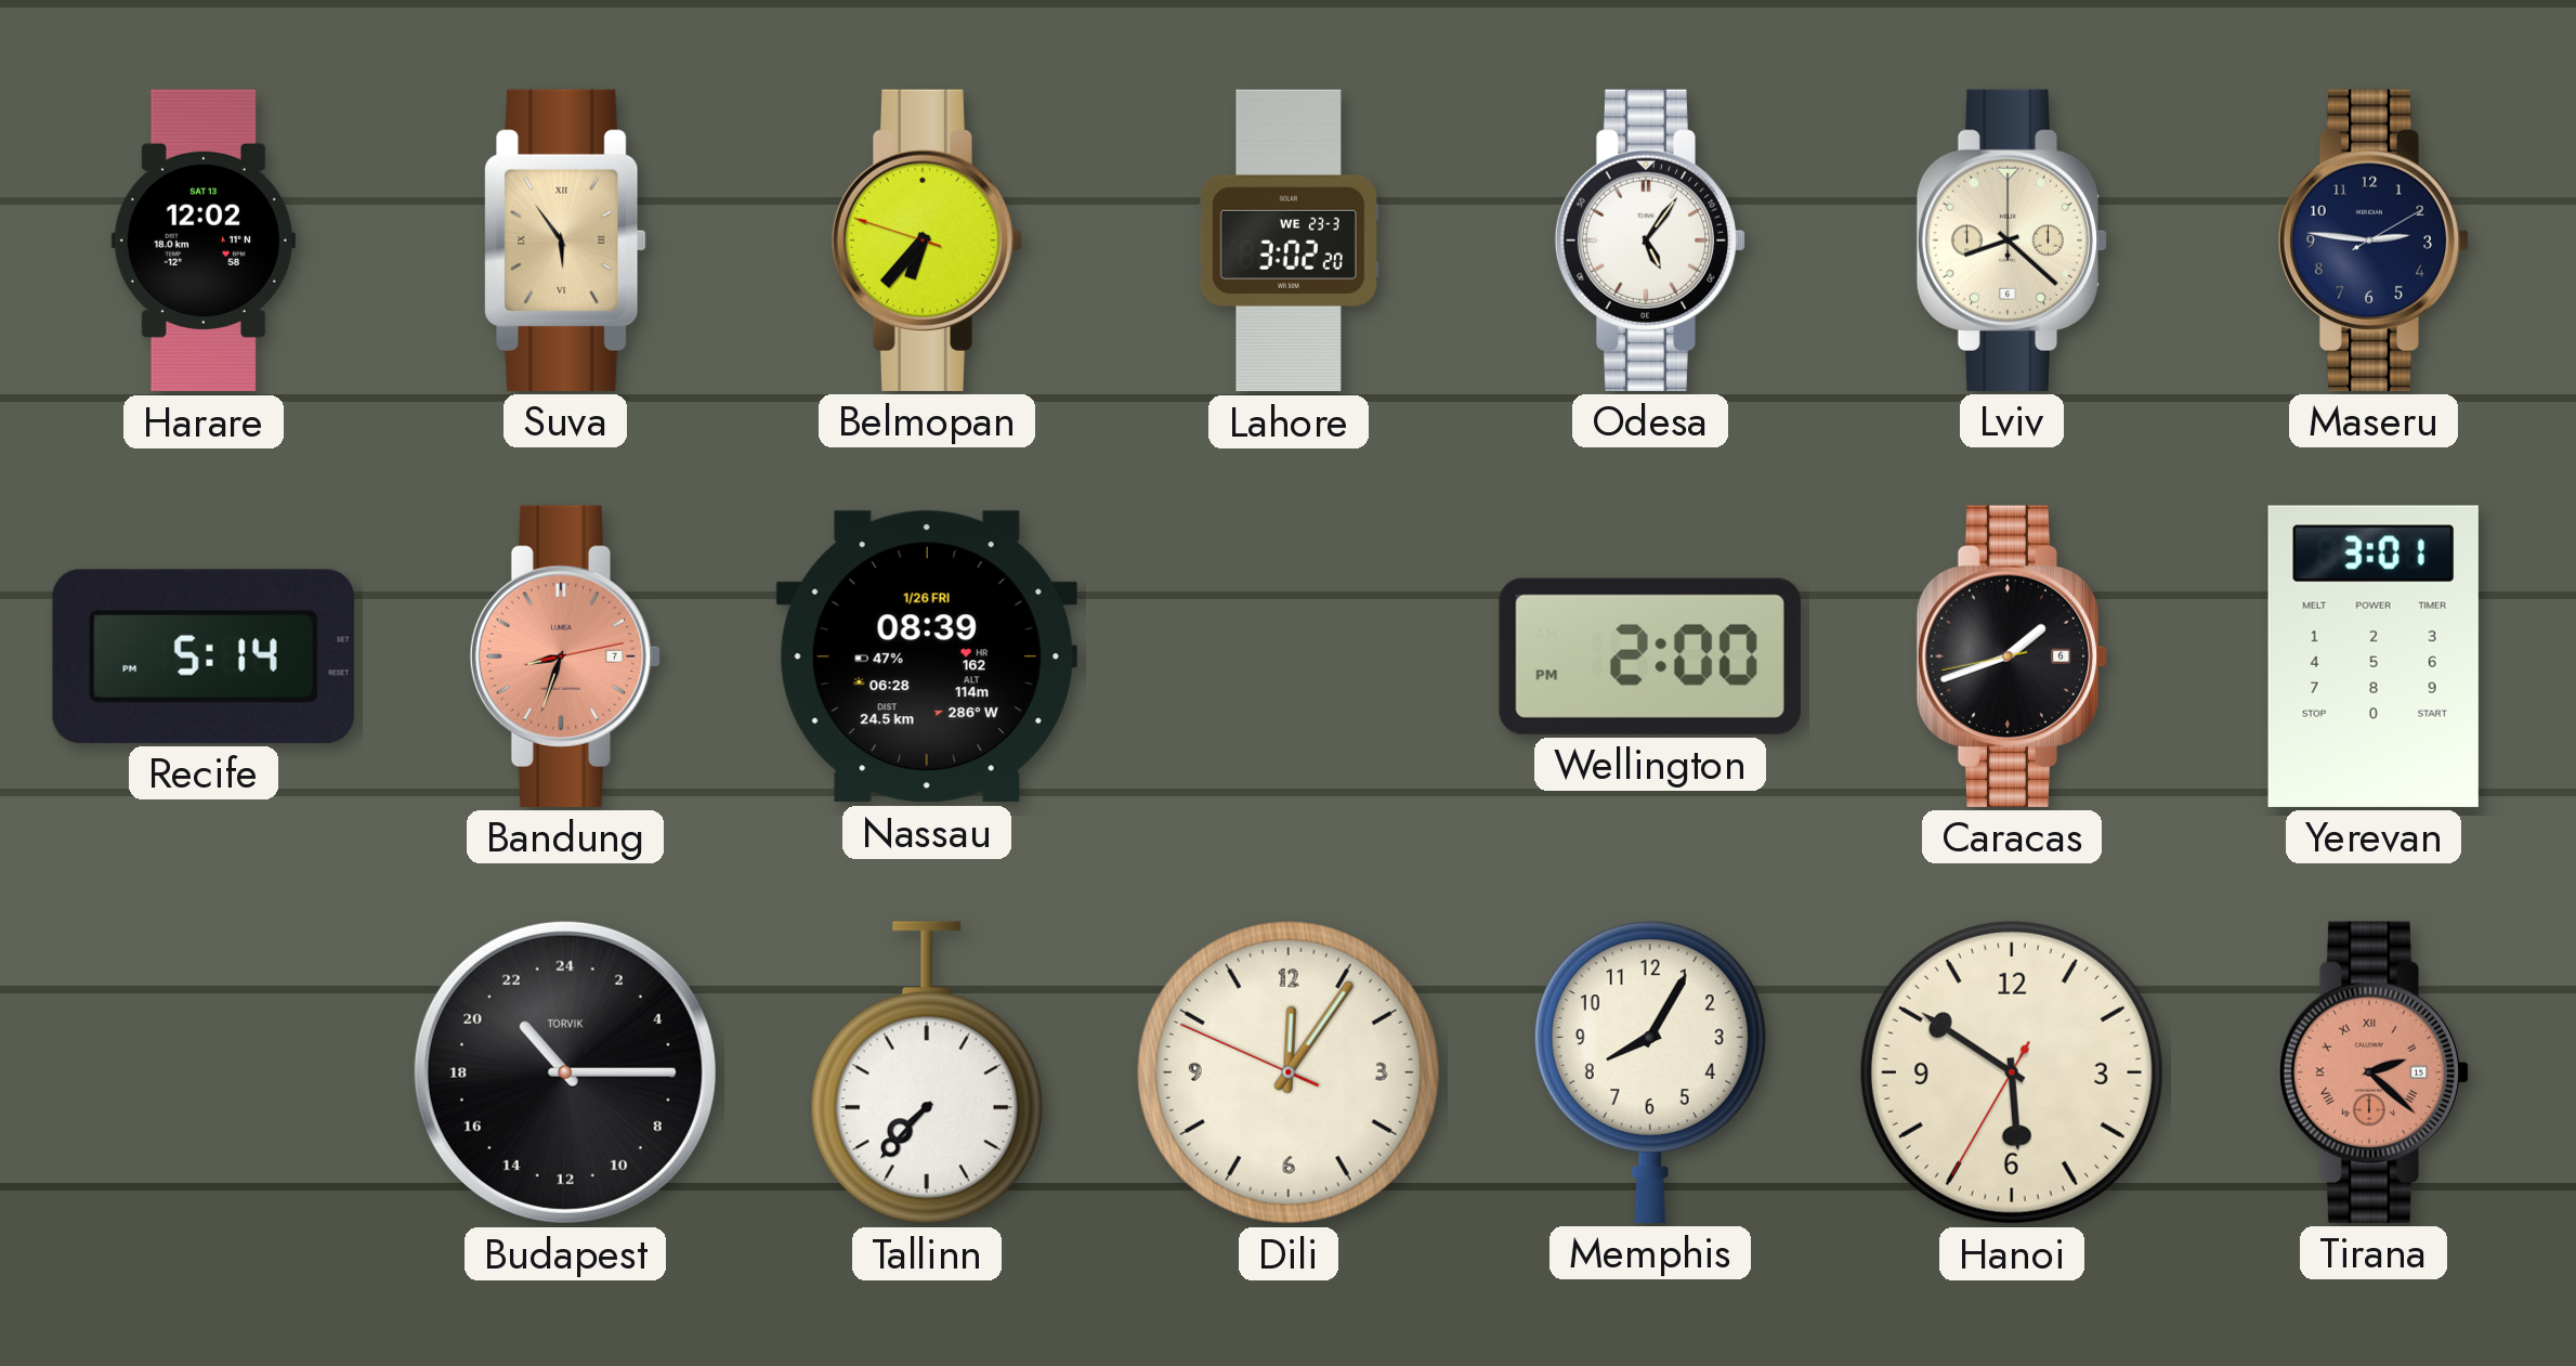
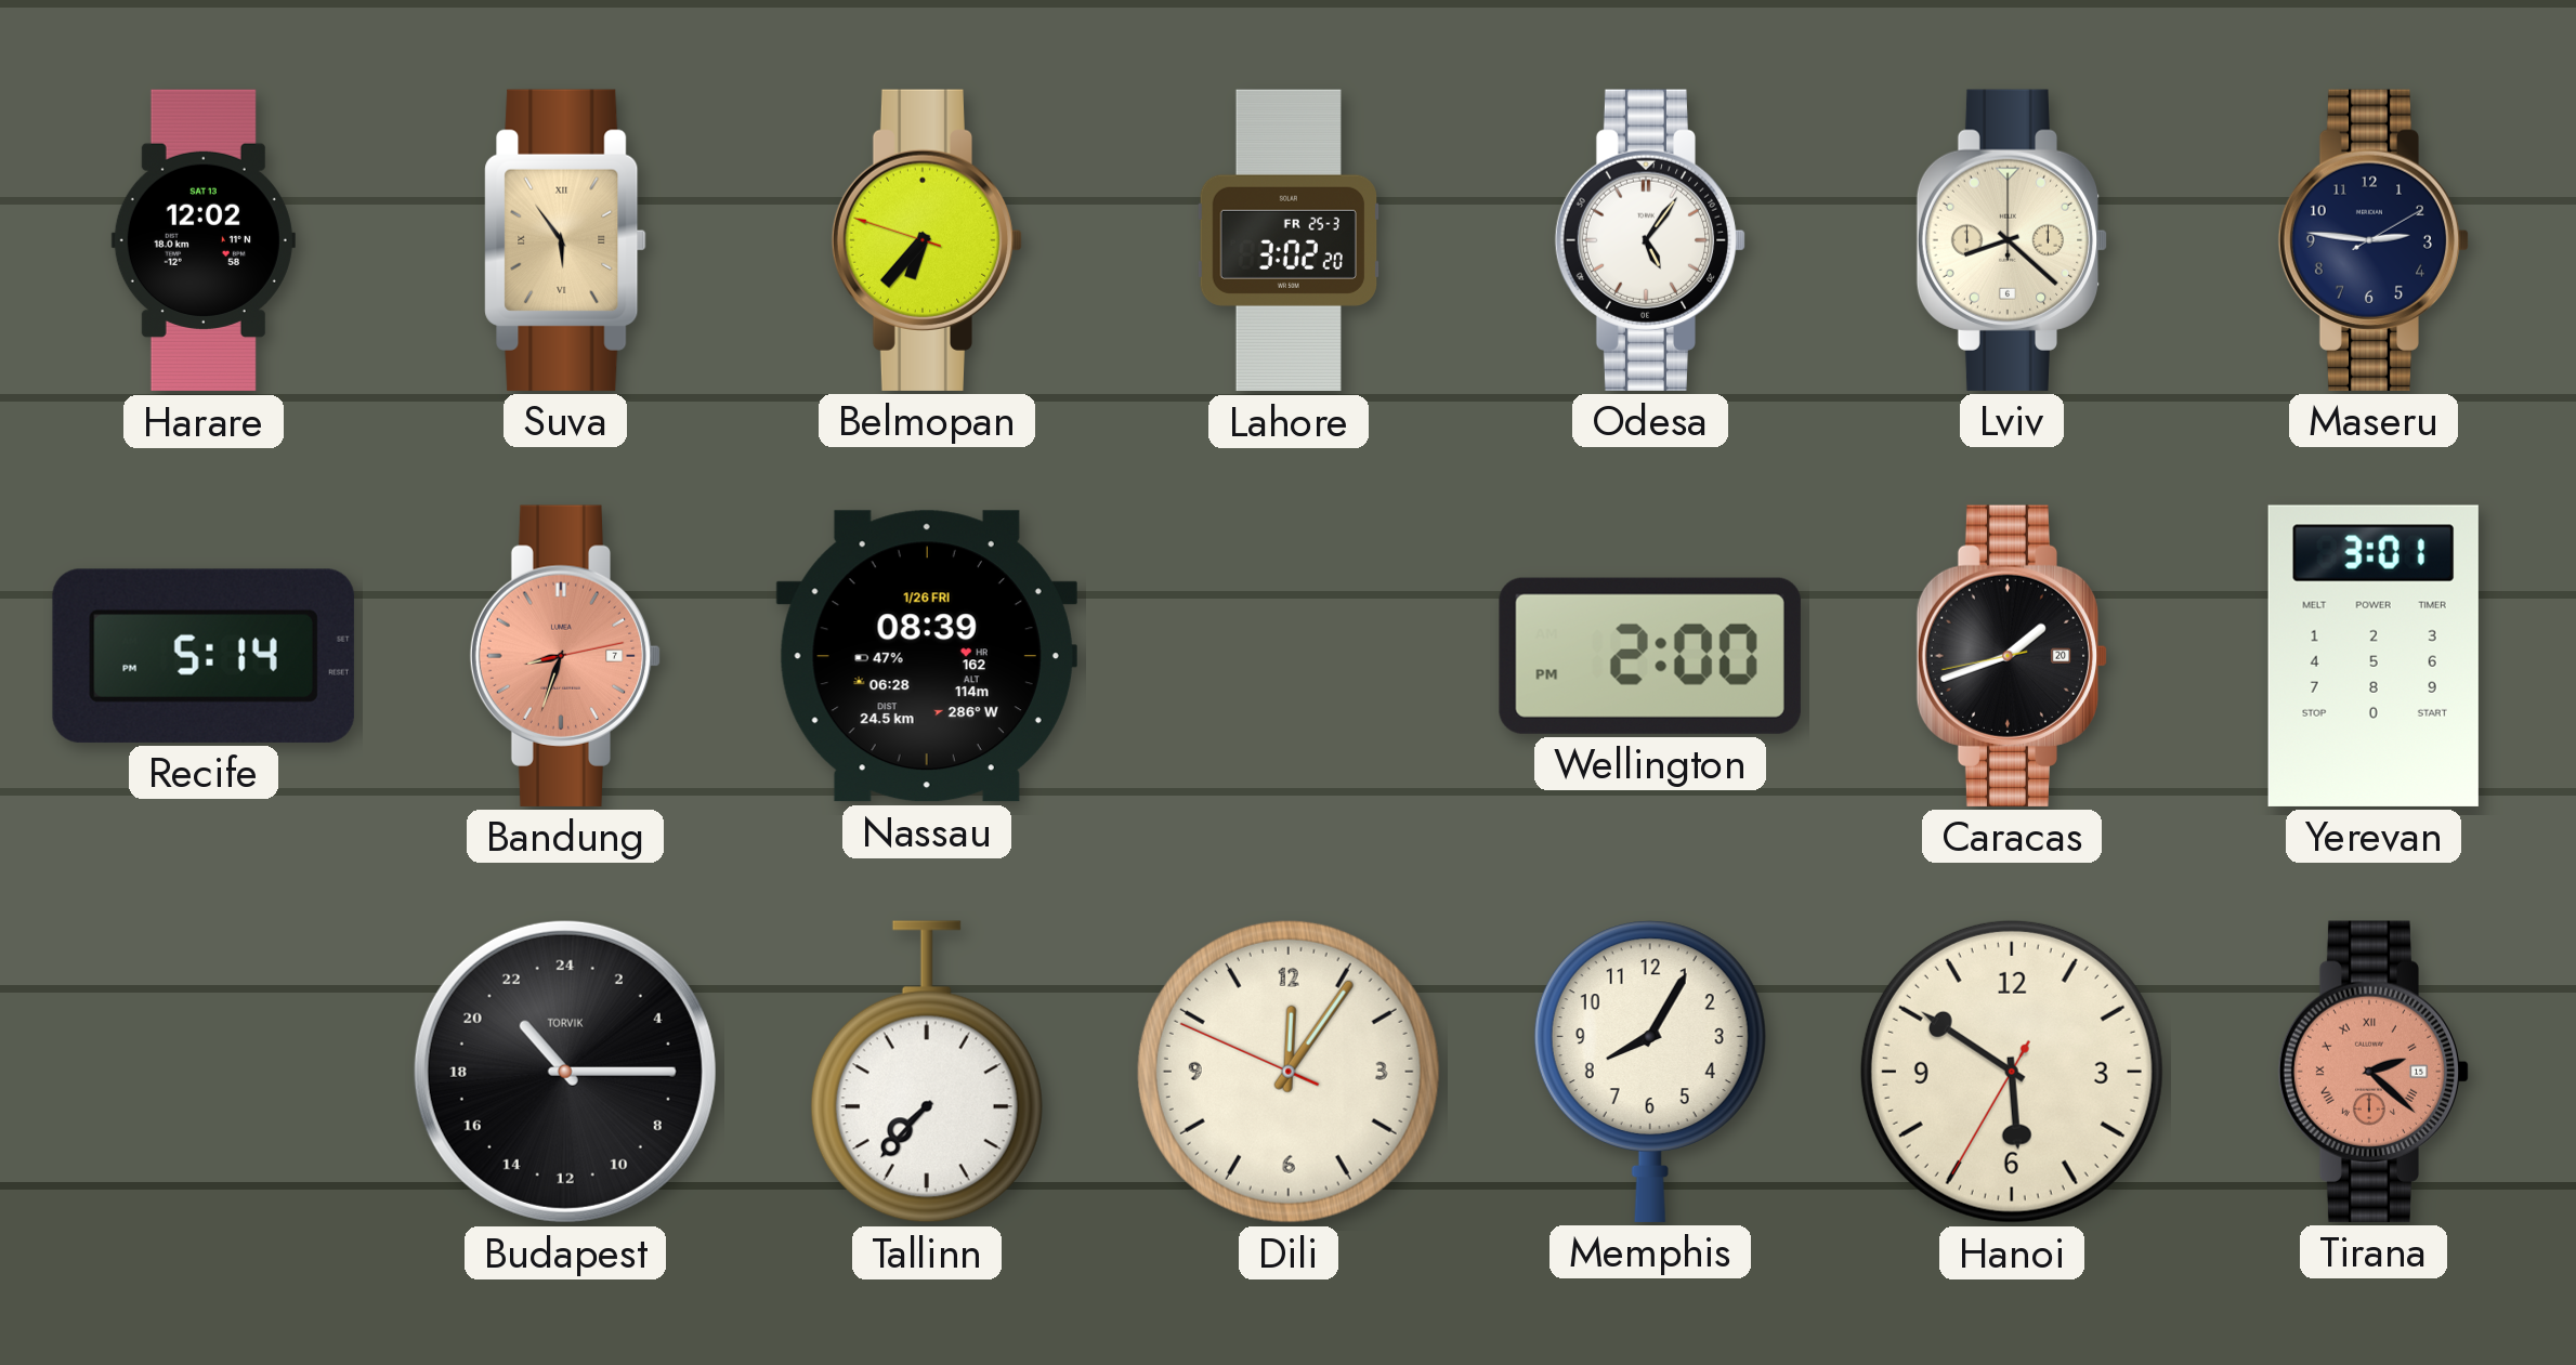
Lahore date: WE 23-3 -> FR 25-3 (1289, 240)
Caracas date: 6 -> 20 (2012, 656)
